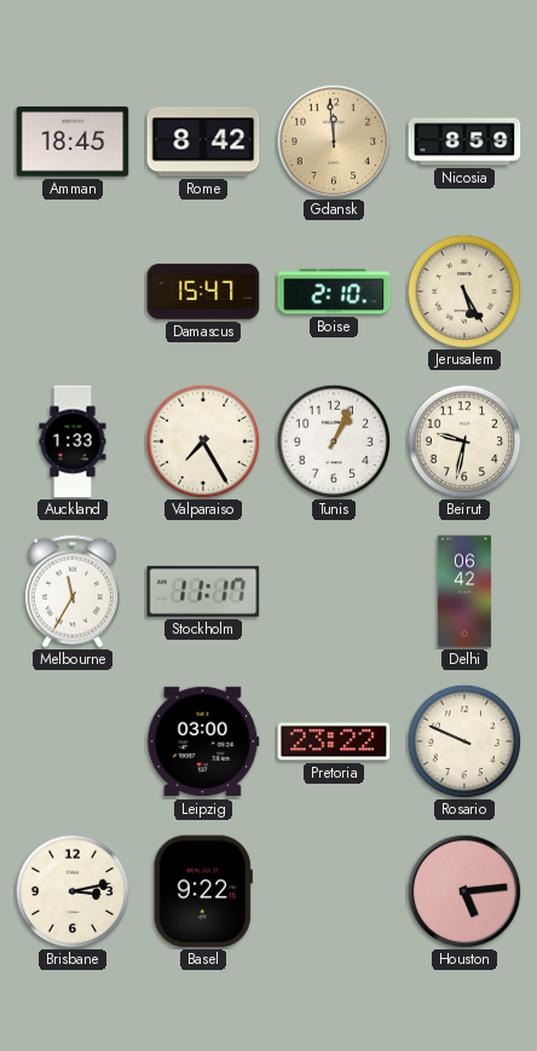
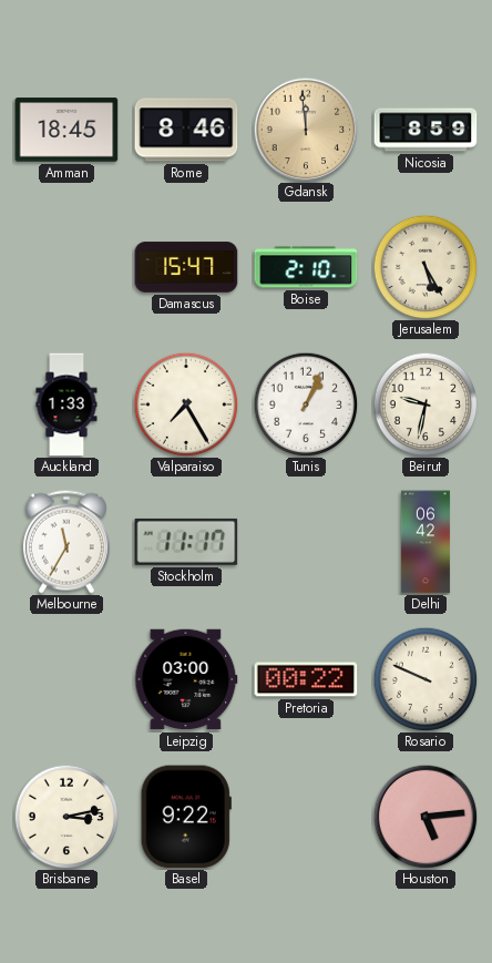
Rome: 8:42 -> 8:46 (186, 130)
Pretoria: 23:22 -> 00:22 (306, 679)
